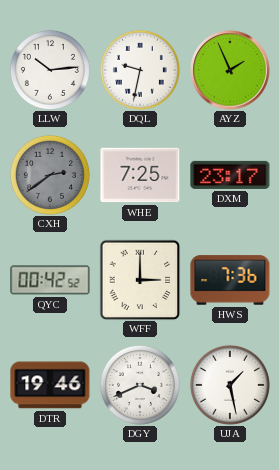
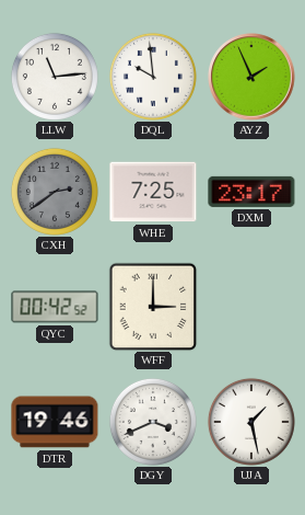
LLW: 10:14 -> 11:14 (55, 77)
DQL: 9:32 -> 9:59 (153, 77)
HWS: 7:36 -> none (230, 280)
